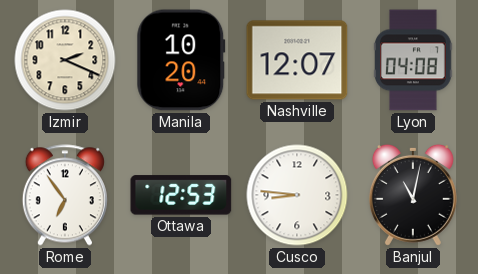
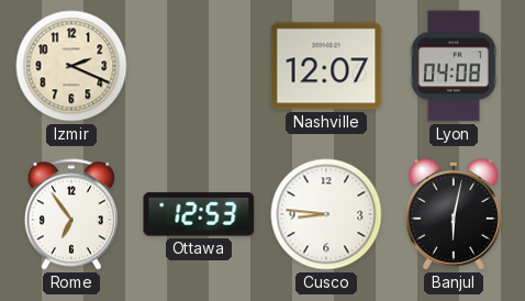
Manila: 10:20 -> none (181, 60)
Banjul: 11:02 -> 6:02 (454, 214)
